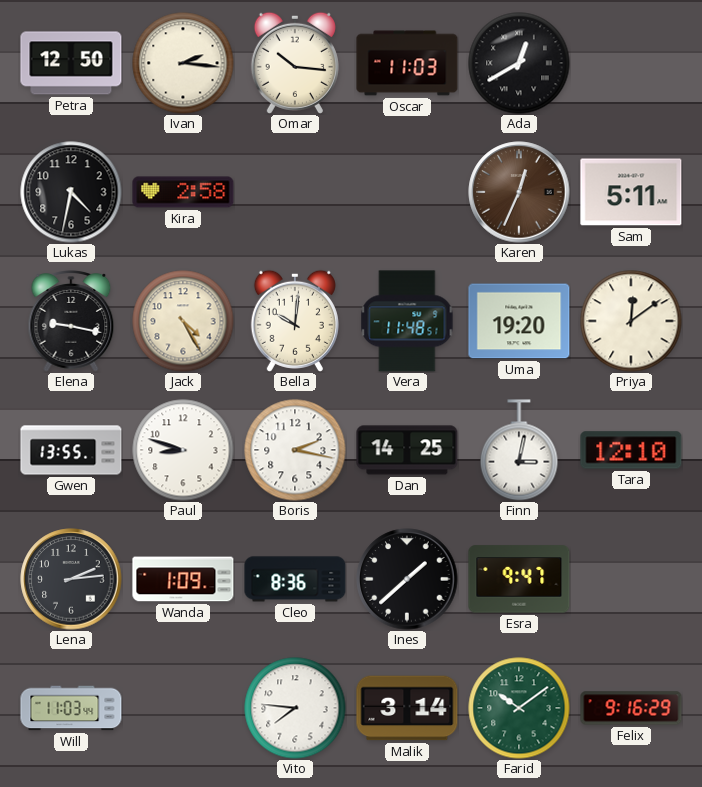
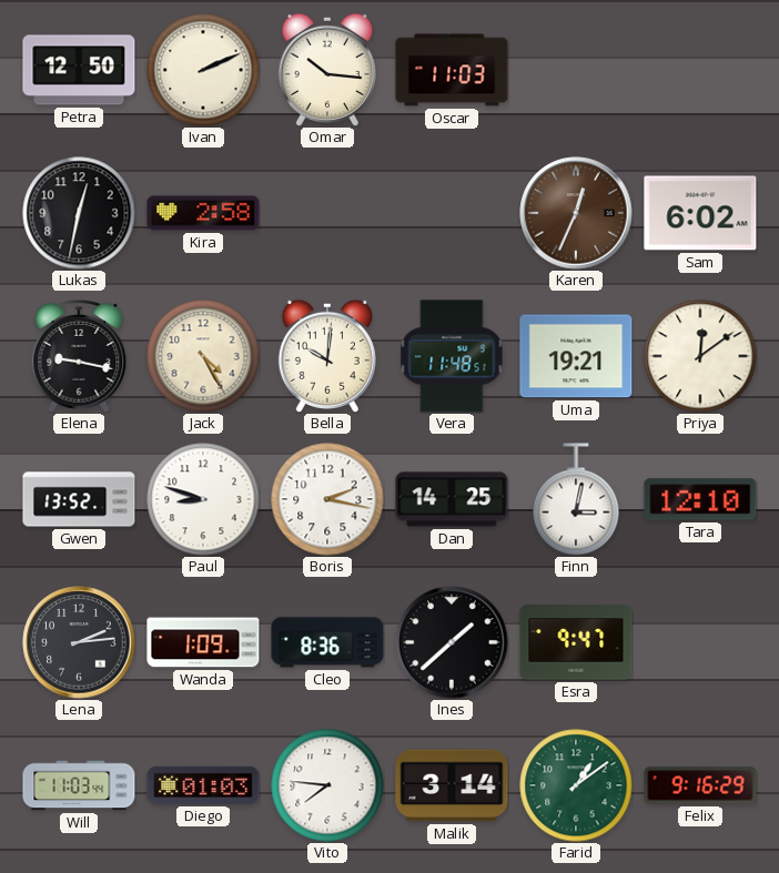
Ivan: 2:16 -> 2:11 (203, 70)
Ada: 12:40 -> none (519, 63)
Lukas: 4:32 -> 12:32 (79, 213)
Sam: 5:11 -> 6:02 (700, 213)
Uma: 19:20 -> 19:21 (576, 356)
Gwen: 13:55 -> 13:52 (79, 499)
Diego: none -> 01:03 (203, 785)
Farid: 10:09 -> 1:09 (576, 785)
